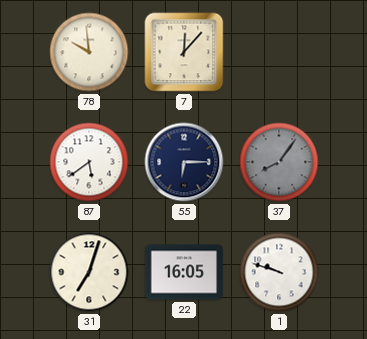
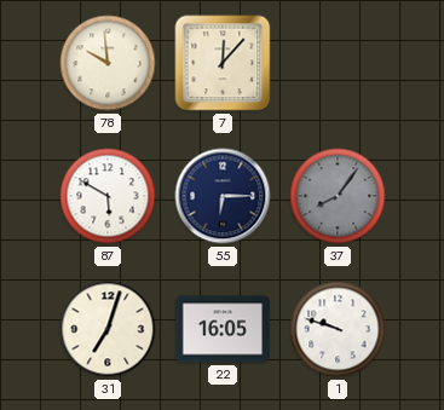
87: 5:39 -> 5:50 (108, 196)
